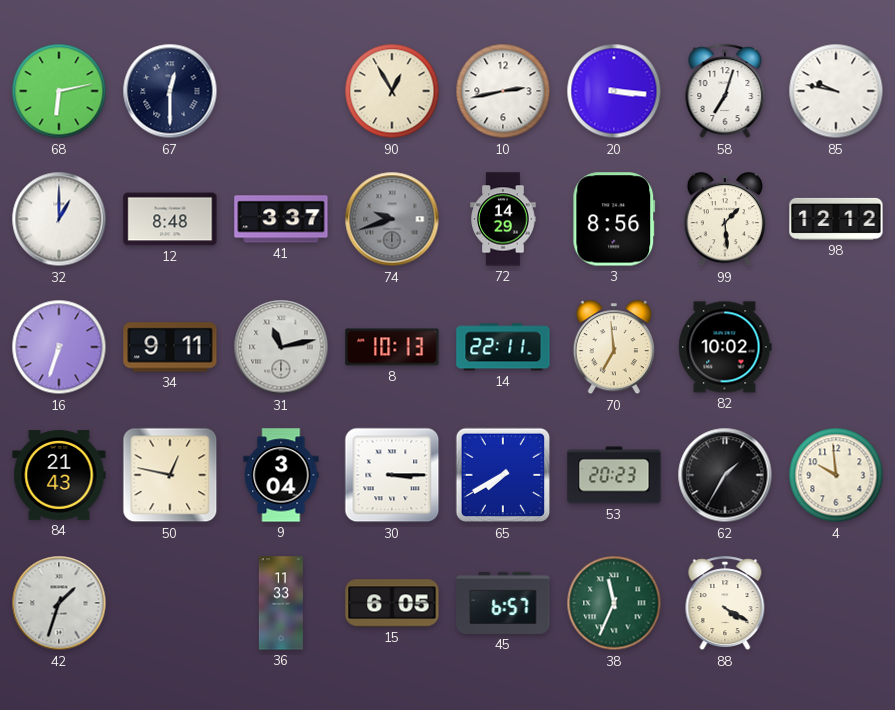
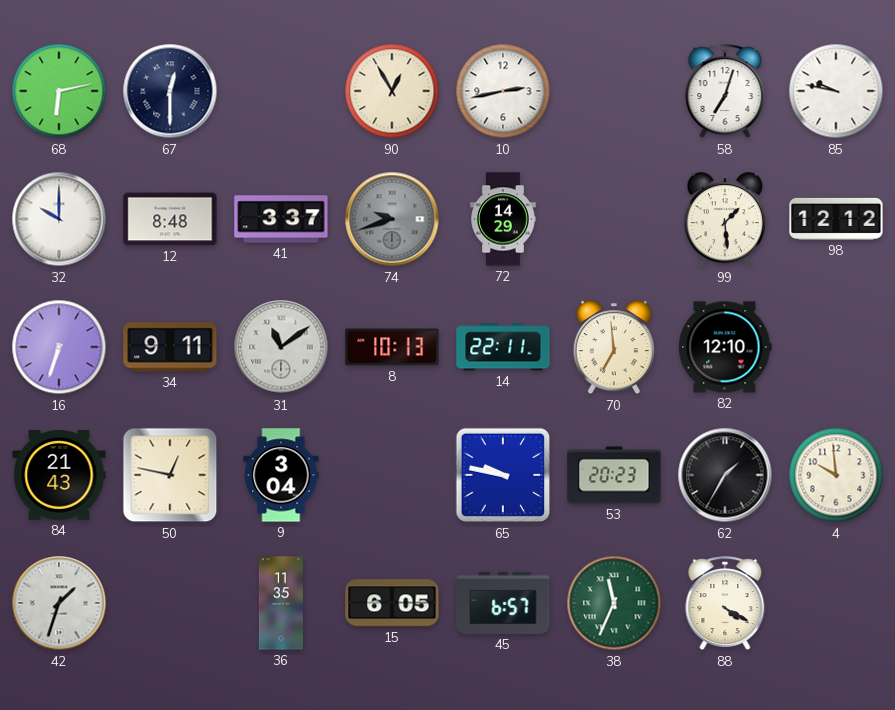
20: 3:16 -> none (614, 91)
32: 1:00 -> 10:00 (59, 219)
3: 8:56 -> none (614, 219)
31: 11:13 -> 11:09 (281, 347)
82: 10:02 -> 12:10 (725, 347)
30: 3:15 -> none (392, 475)
65: 7:40 -> 9:47 (503, 475)
36: 11:33 -> 11:35 (281, 603)
